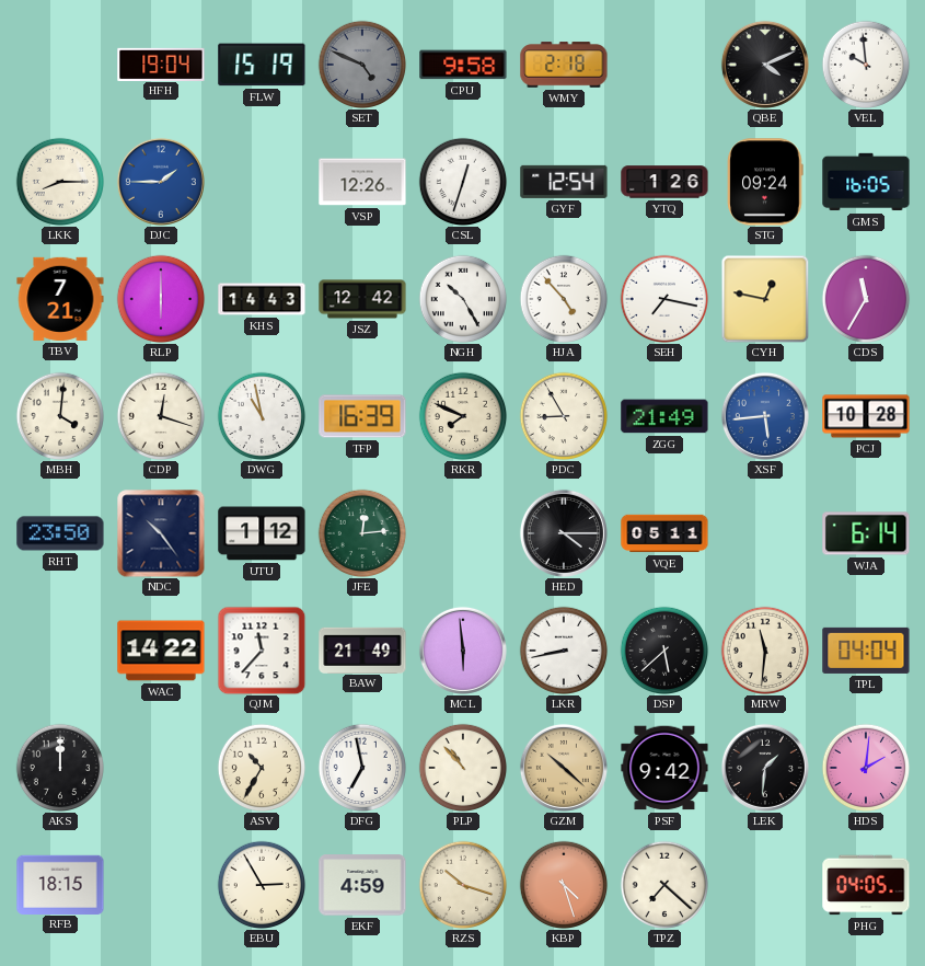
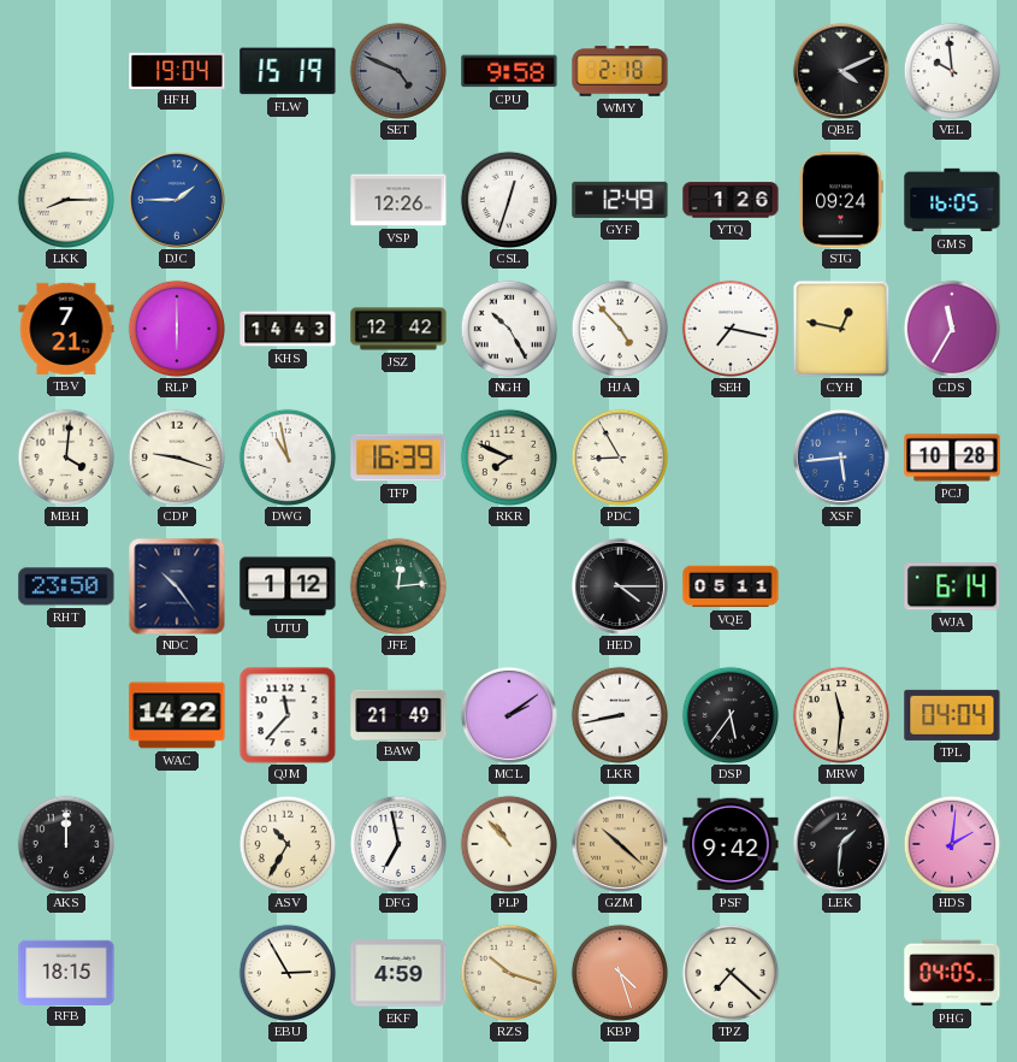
GYF: 12:54 -> 12:49 (620, 200)
CDP: 12:18 -> 9:18 (177, 458)
ZGG: 21:49 -> none (664, 416)
MCL: 5:59 -> 2:09 (509, 715)
DSP: 5:38 -> 5:36 (731, 715)
